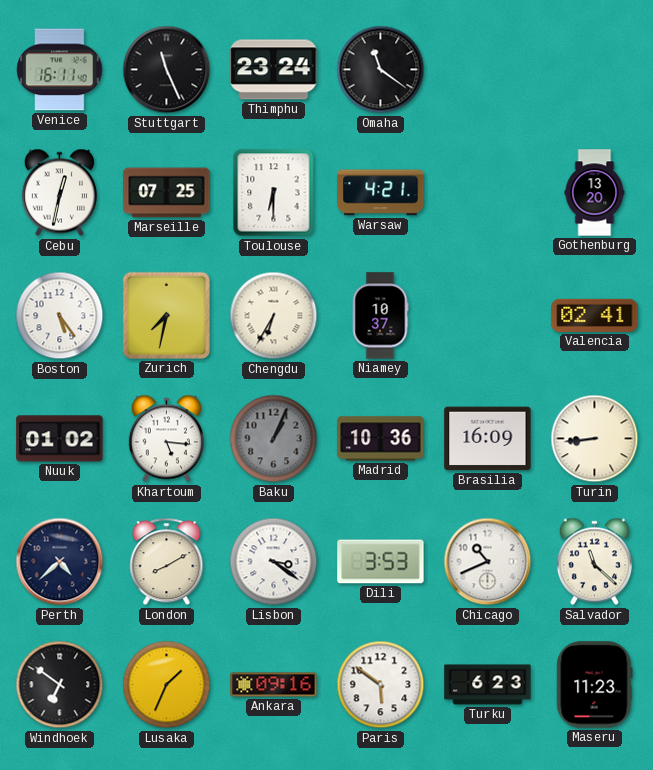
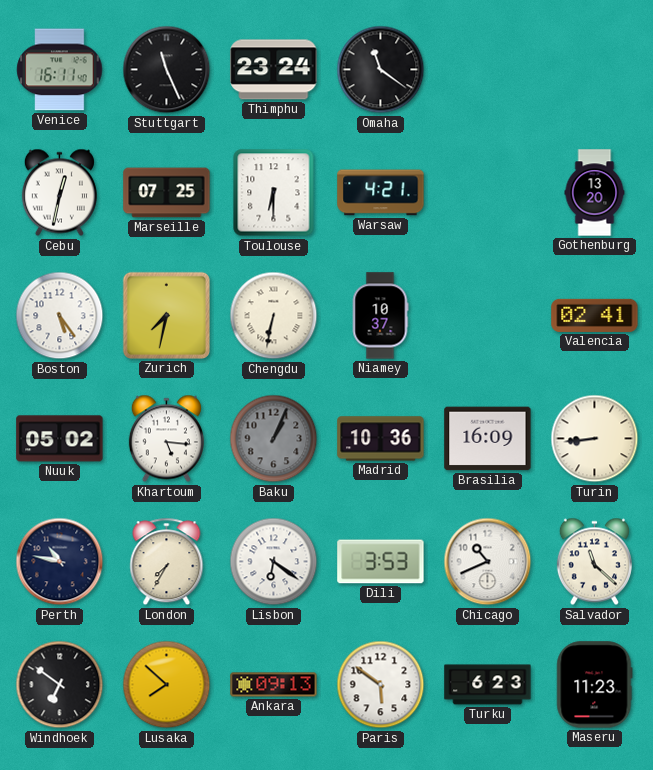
Chengdu: 6:35 -> 6:32 (274, 316)
Nuuk: 01:02 -> 05:02 (60, 439)
Perth: 4:38 -> 10:47 (60, 562)
London: 8:10 -> 7:35 (167, 562)
Lisbon: 3:21 -> 6:21 (274, 562)
Lusaka: 1:34 -> 7:52 (167, 685)
Ankara: 09:16 -> 09:13 (274, 685)
